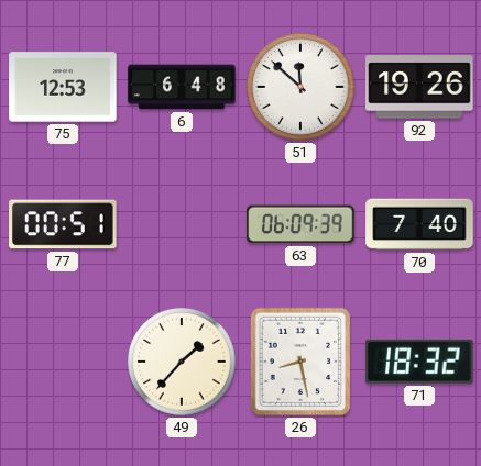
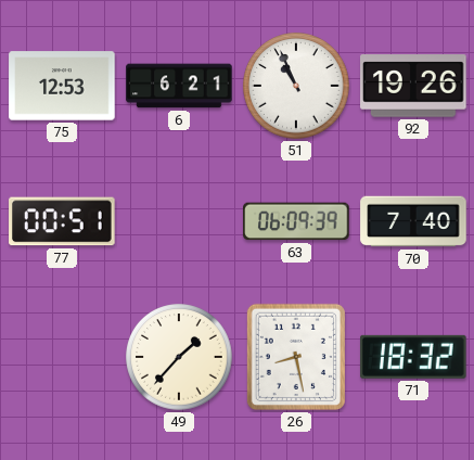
6: 6:48 -> 6:21 (179, 86)
51: 11:52 -> 10:56 (296, 86)
